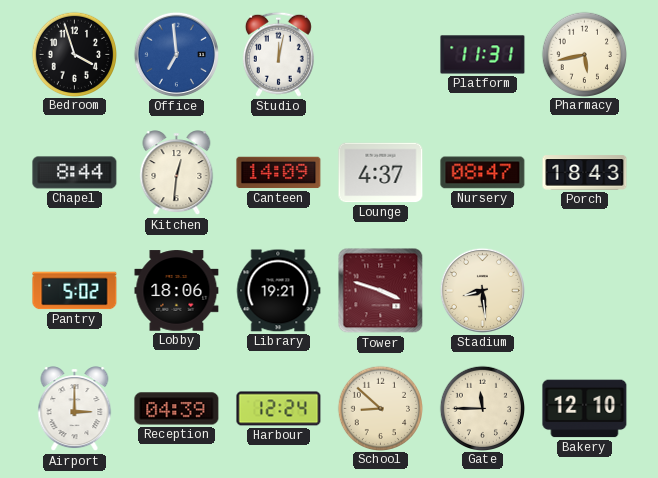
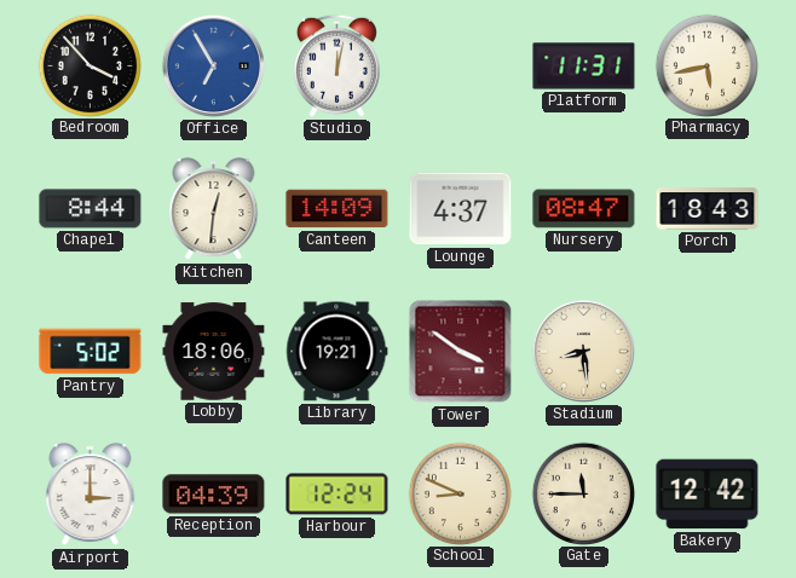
Bedroom: 3:57 -> 3:53 (90, 65)
Office: 6:59 -> 6:55 (213, 65)
Tower: 3:48 -> 3:51 (461, 352)
School: 8:52 -> 8:49 (460, 493)
Bakery: 12:10 -> 12:42 (708, 495)
